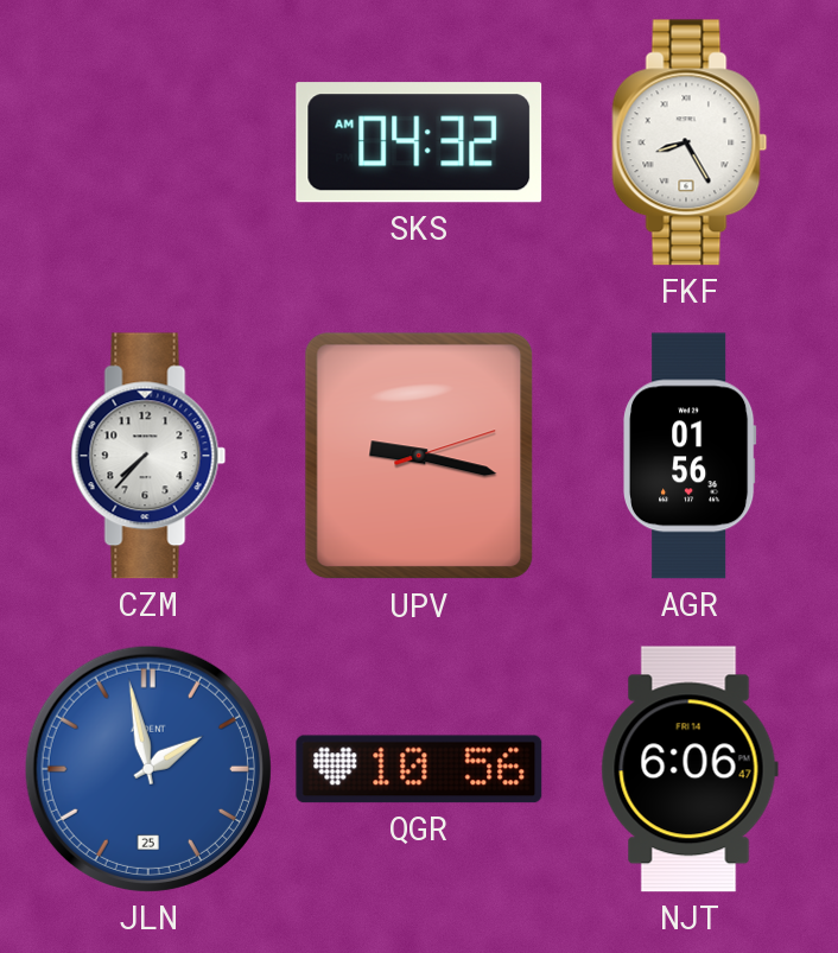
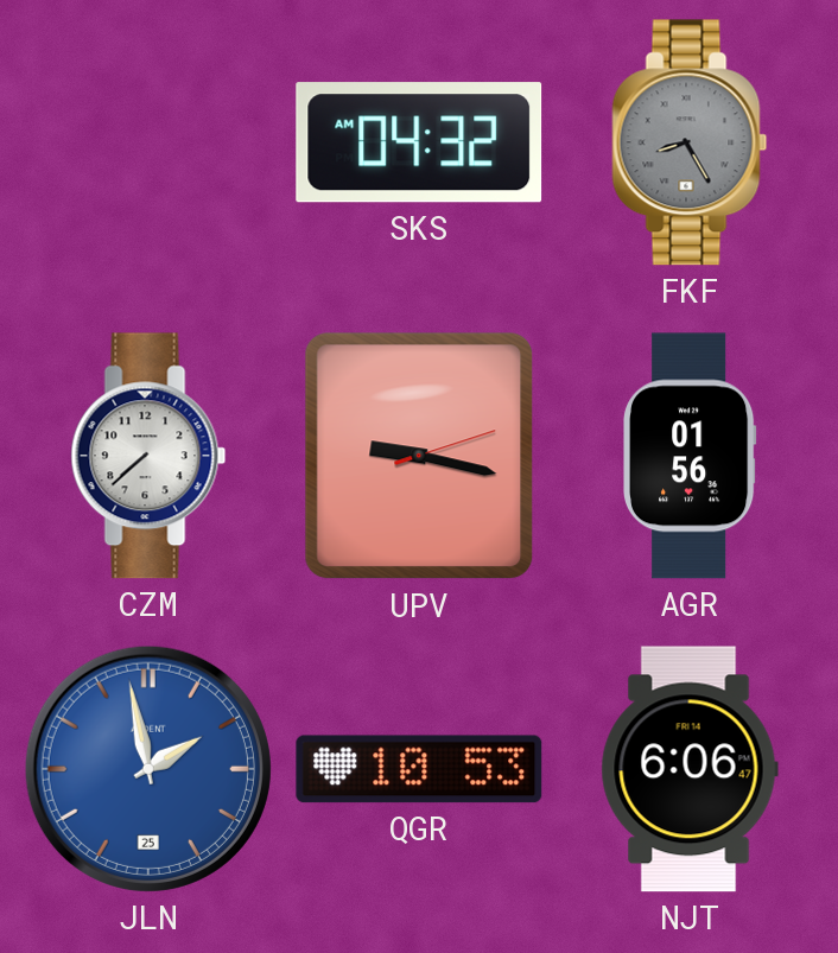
FKF dial: white -> grey (690, 142)
CZM: 7:37 -> 7:38 (148, 456)
QGR: 10:56 -> 10:53 (419, 769)
